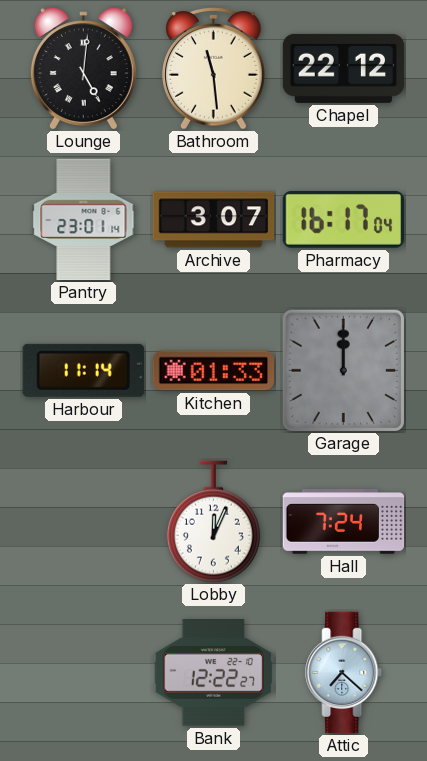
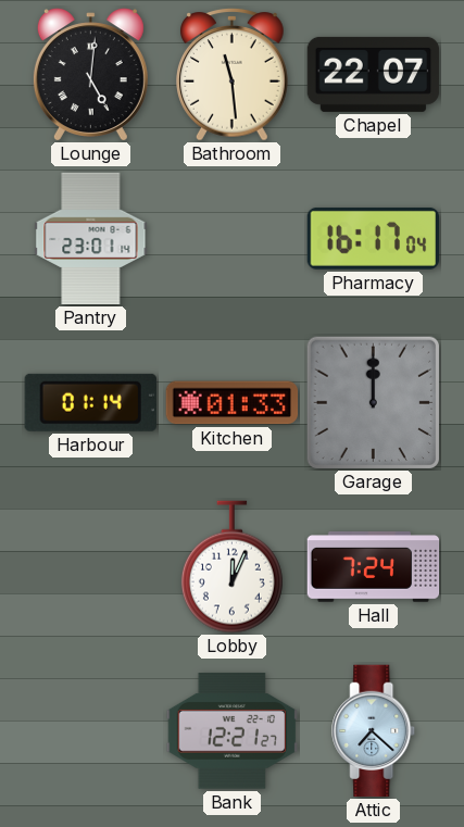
Chapel: 22:12 -> 22:07 (374, 74)
Archive: 3:07 -> none (214, 220)
Harbour: 11:14 -> 01:14 (90, 402)
Bank: 12:22 -> 12:21 (233, 731)
